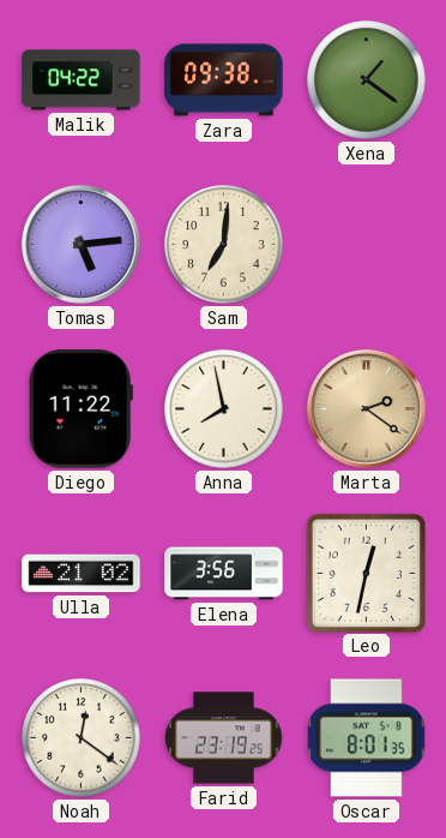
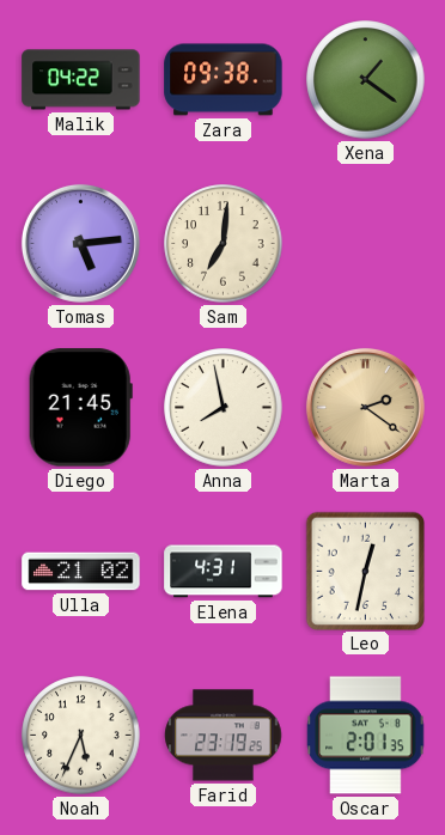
Diego: 11:22 -> 21:45 (80, 408)
Elena: 3:56 -> 4:31 (224, 572)
Noah: 12:21 -> 5:34 (81, 736)
Oscar: 8:01 -> 2:01 (366, 736)
